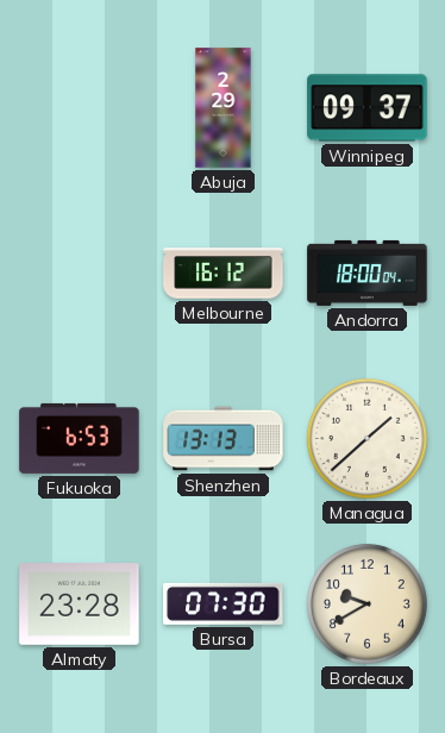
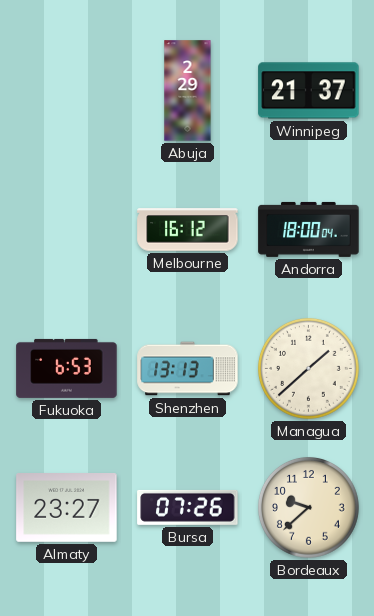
Winnipeg: 09:37 -> 21:37 (309, 91)
Almaty: 23:28 -> 23:27 (67, 508)
Bursa: 07:30 -> 07:26 (188, 507)
Bordeaux: 9:40 -> 9:38 (309, 508)
